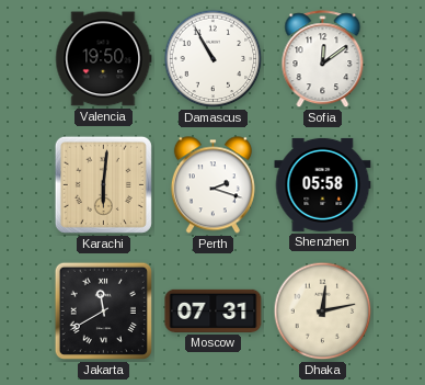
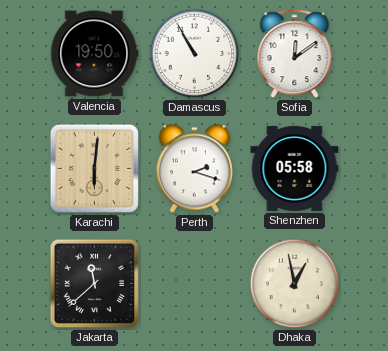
Jakarta: 11:40 -> 11:38 (94, 283)
Moscow: 07:31 -> none (214, 310)
Dhaka: 12:13 -> 12:58 (295, 284)
